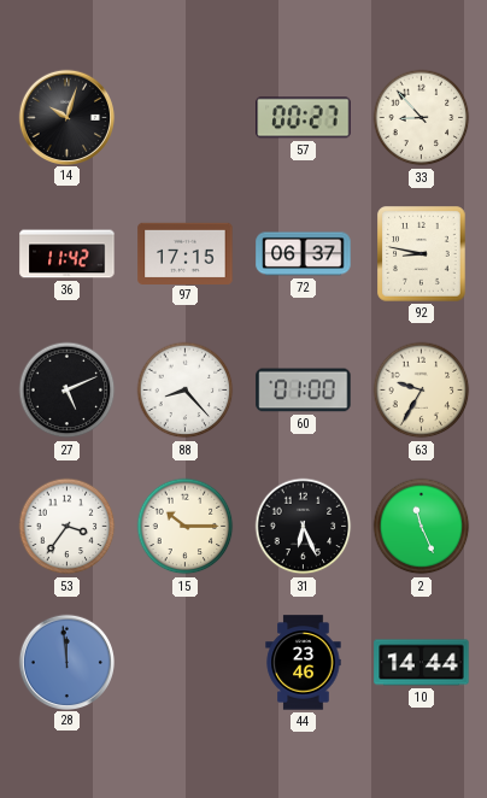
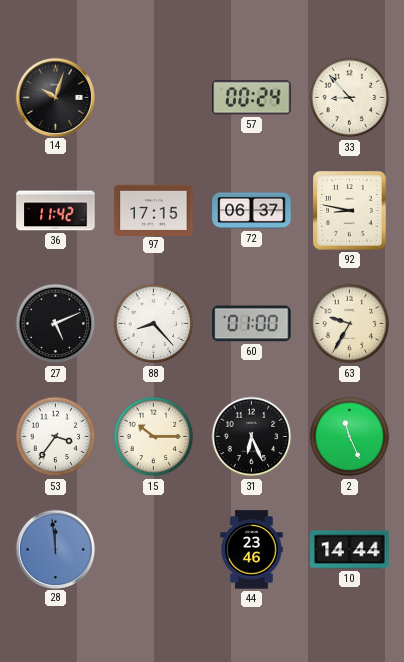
57: 00:27 -> 00:24 (252, 98)
